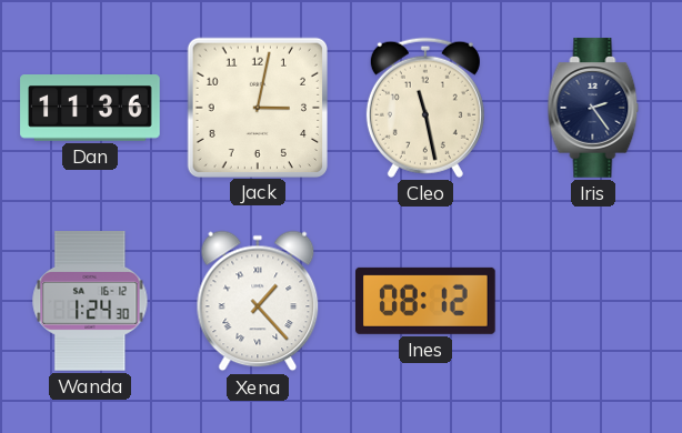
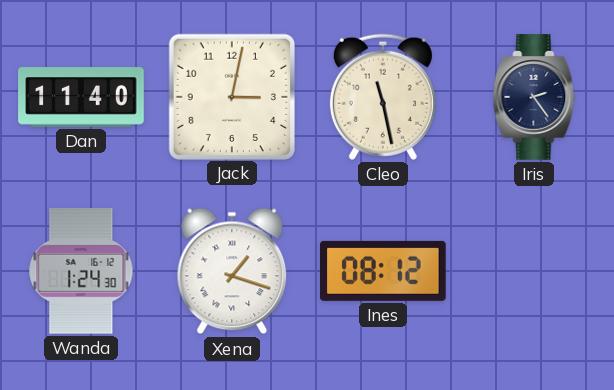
Dan: 11:36 -> 11:40 (81, 97)
Xena: 1:23 -> 1:18 (232, 271)
